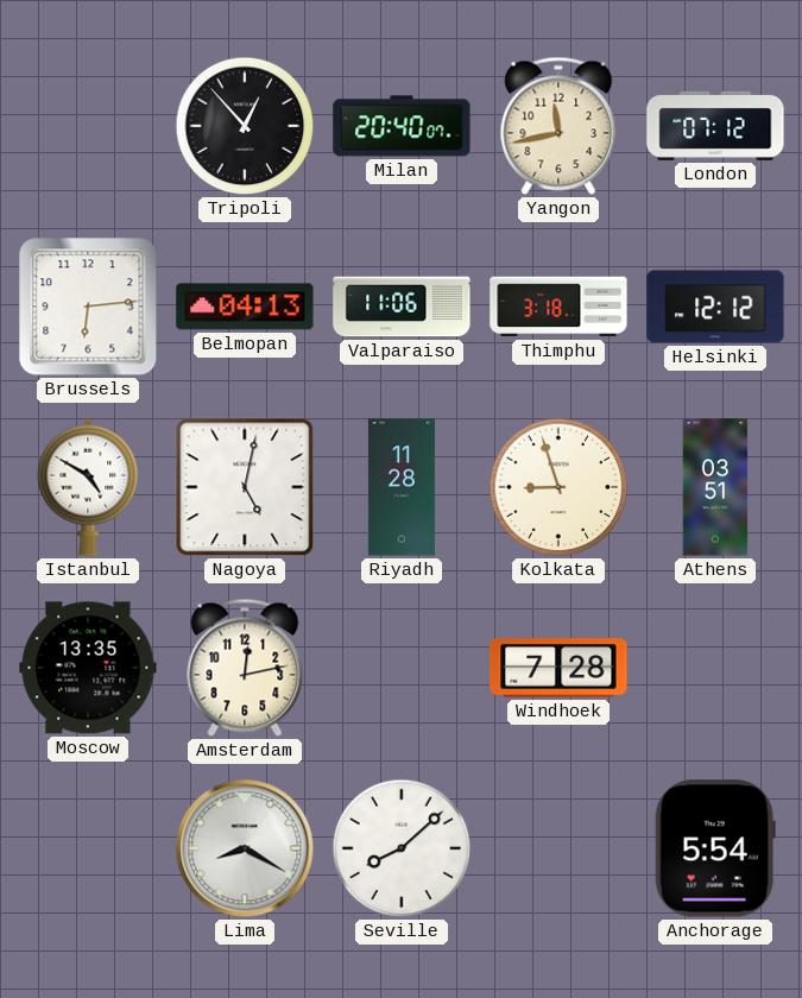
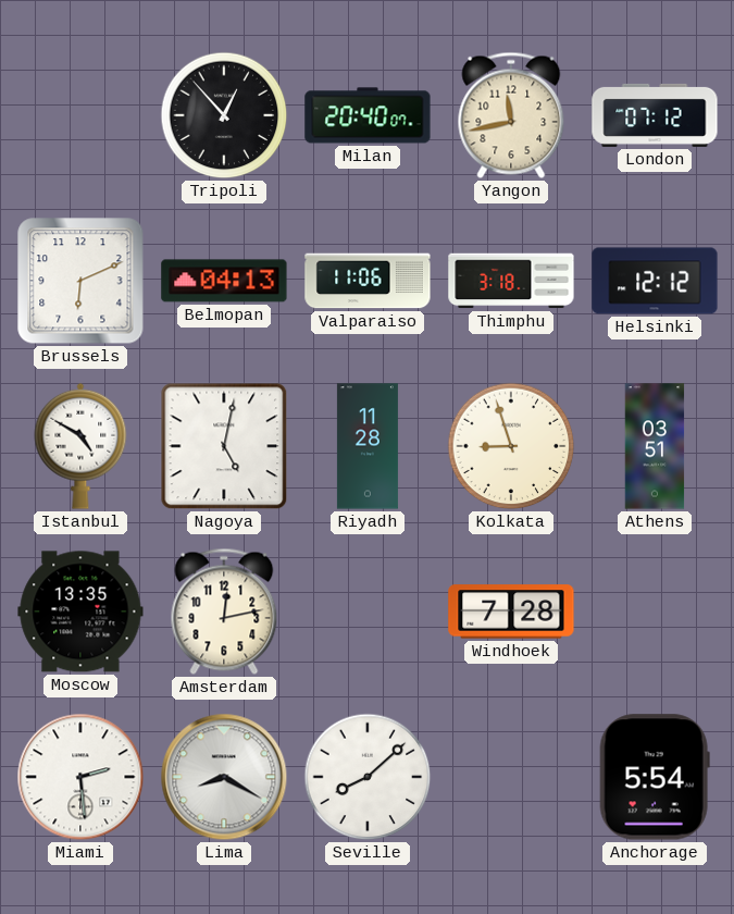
Brussels: 6:14 -> 6:11 (80, 281)
Miami: none -> 2:29 (80, 777)
